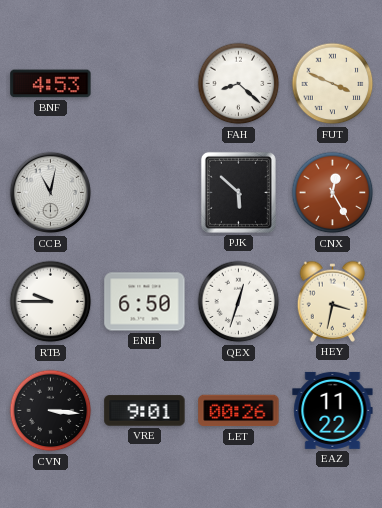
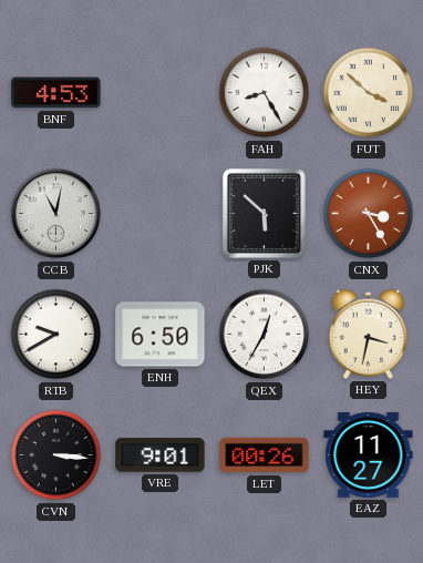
FAH: 8:22 -> 8:25 (265, 93)
FUT: 3:49 -> 3:52 (369, 93)
CNX: 12:25 -> 3:25 (369, 214)
RTB: 9:45 -> 9:40 (56, 335)
QEX: 12:33 -> 12:35 (265, 335)
EAZ: 11:22 -> 11:27 (369, 454)
